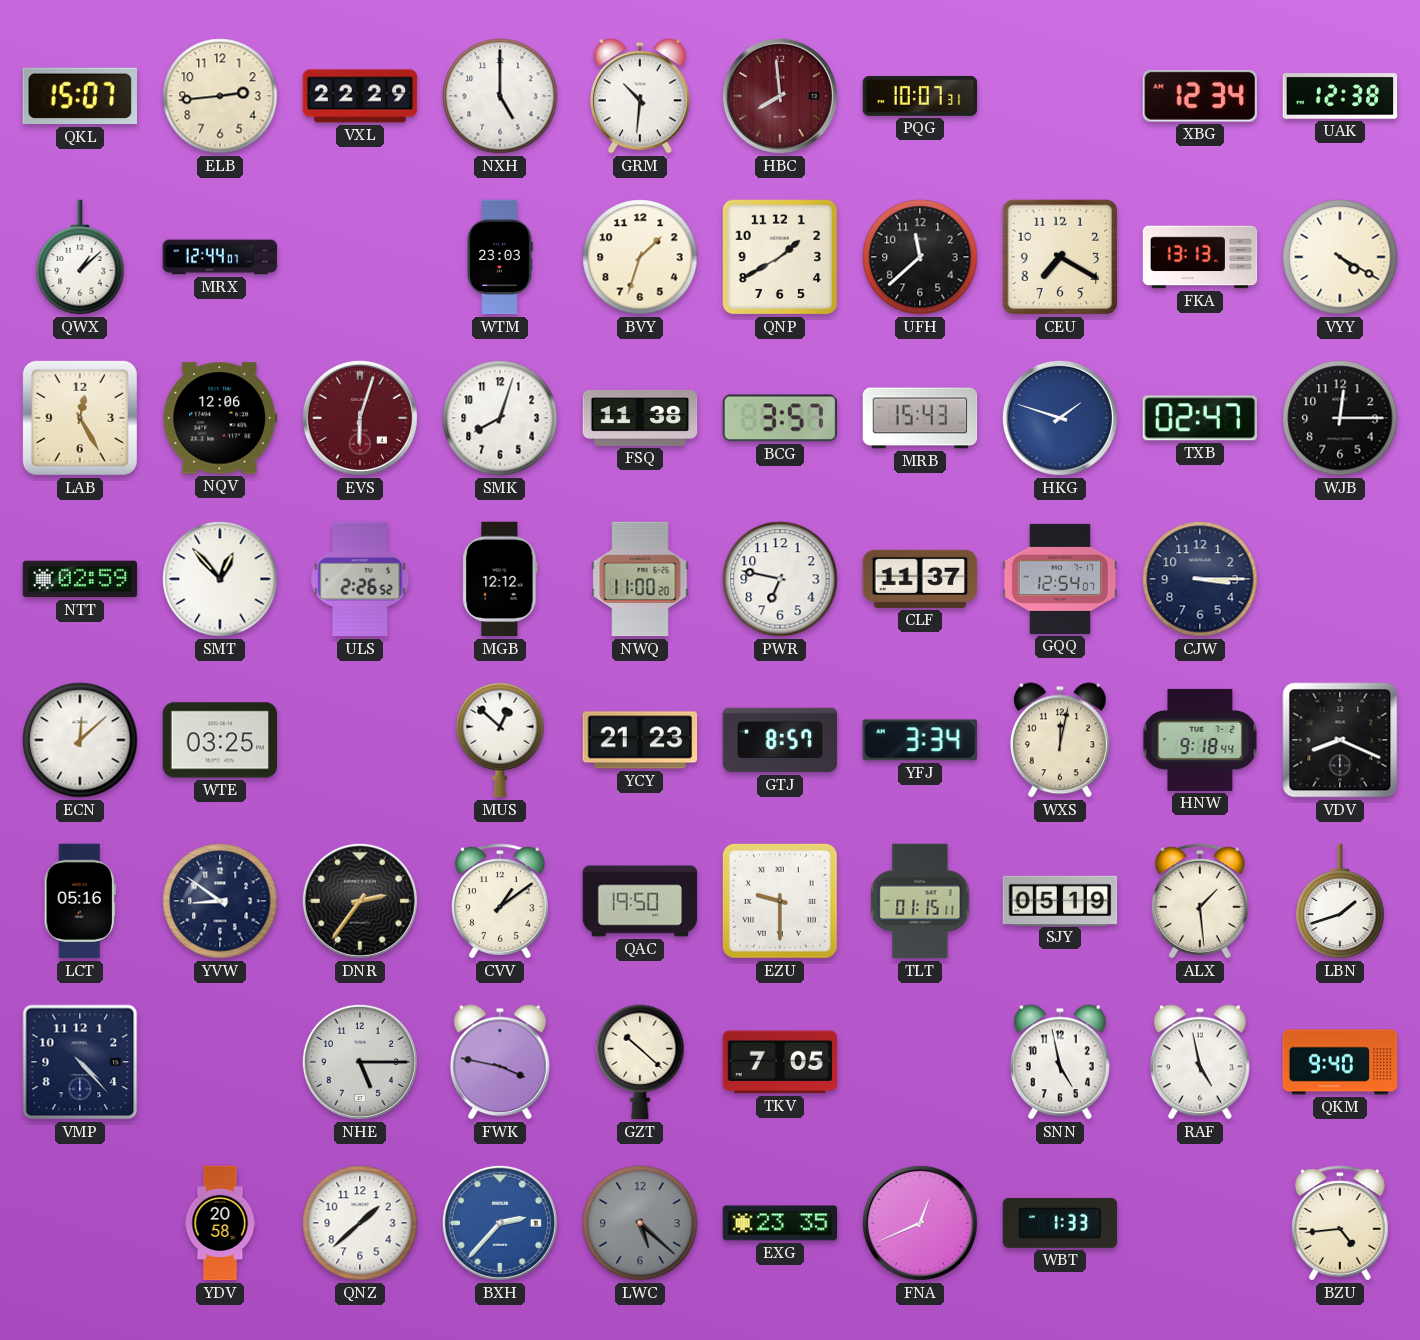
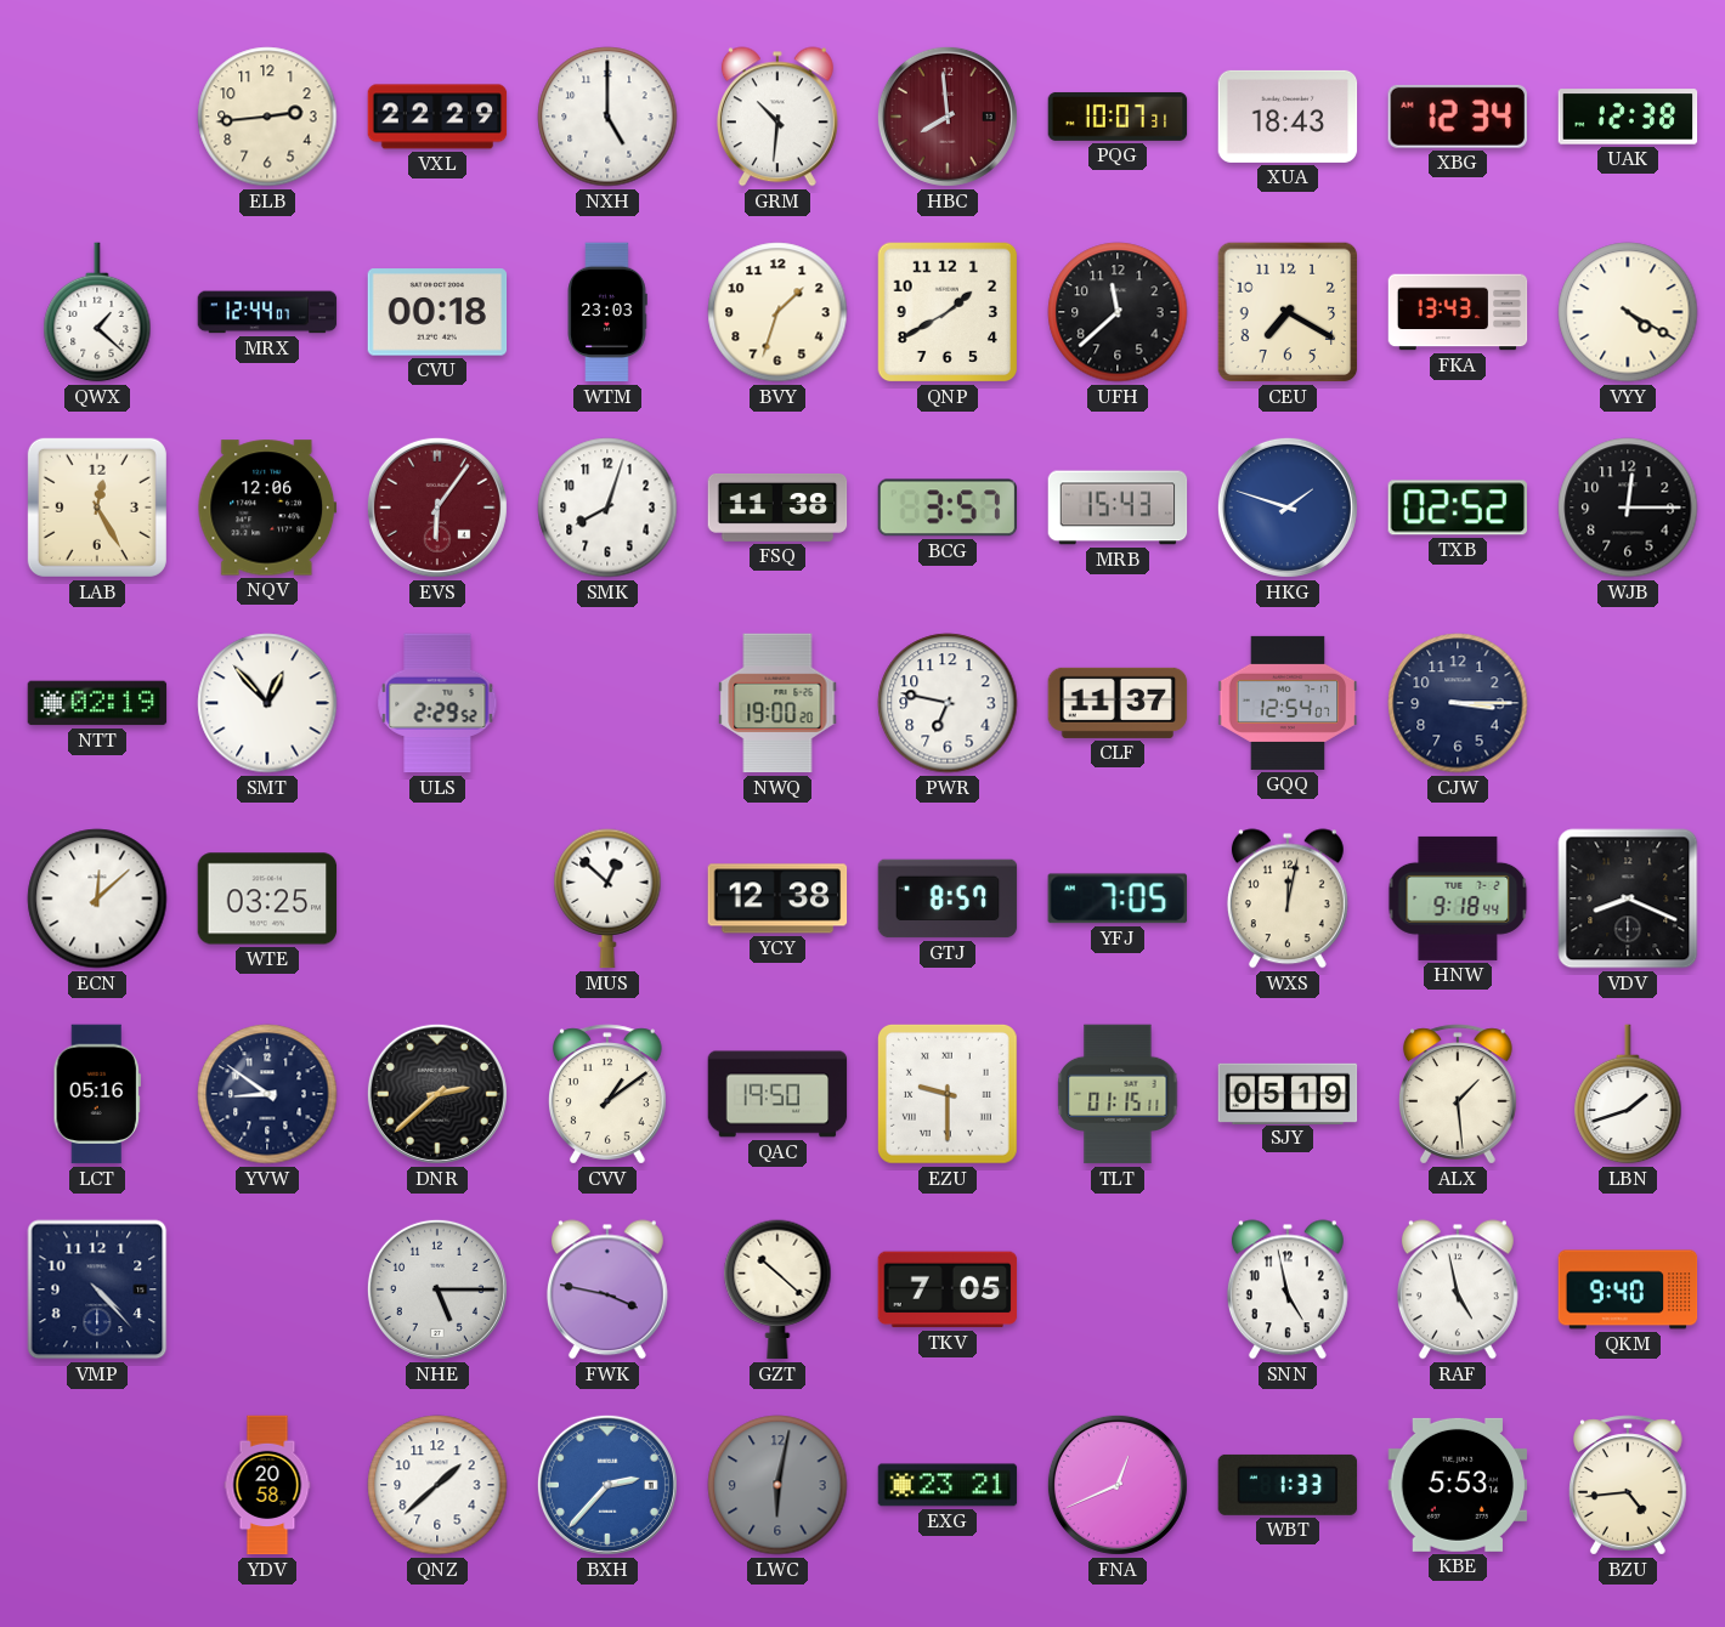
QKL: 15:07 -> none (79, 96)
XUA: none -> 18:43 (1288, 117)
QWX: 1:08 -> 1:22 (97, 312)
CVU: none -> 00:18 (437, 312)
FKA: 13:13 -> 13:43 (1458, 312)
EVS: 6:03 -> 6:06 (437, 508)
TXB: 02:47 -> 02:52 (1457, 508)
NTT: 02:59 -> 02:19 (97, 703)
ULS: 2:26 -> 2:29 (437, 703)
MGB: 12:12 -> none (500, 579)
NWQ: 11:00 -> 19:00 (777, 703)
YCY: 21:23 -> 12:38 (777, 898)
YFJ: 3:34 -> 7:05 (1118, 898)
DNR: 2:36 -> 2:38 (437, 1094)
LWC: 5:22 -> 6:02 (777, 1485)
EXG: 23:35 -> 23:21 (948, 1485)
KBE: none -> 5:53 (1458, 1485)
